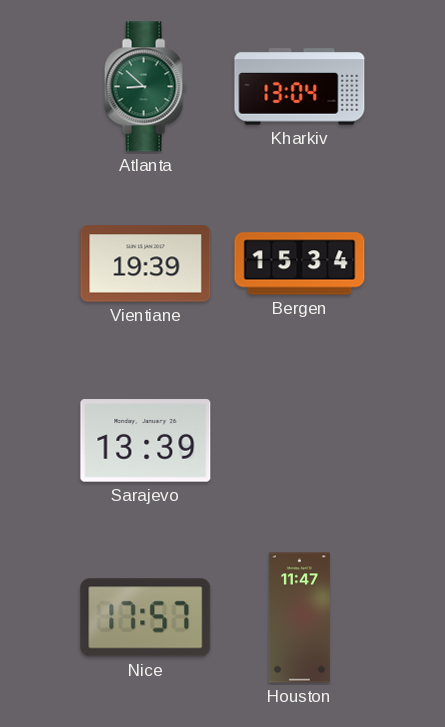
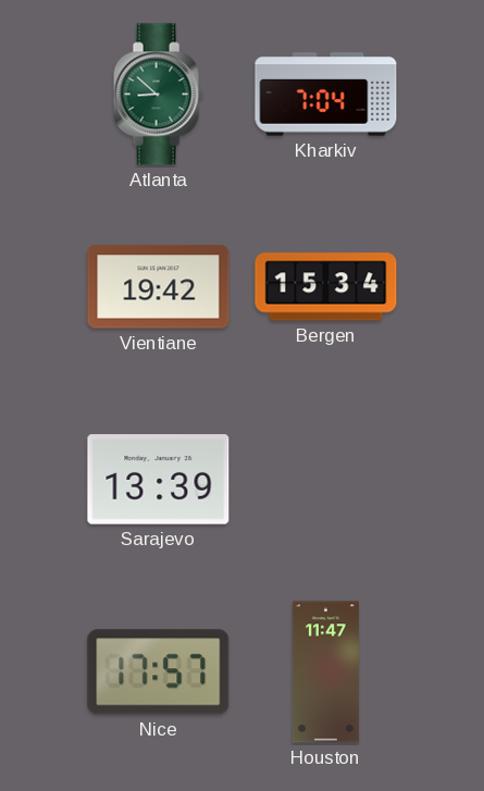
Kharkiv: 13:04 -> 7:04 (326, 95)
Vientiane: 19:39 -> 19:42 (159, 287)
